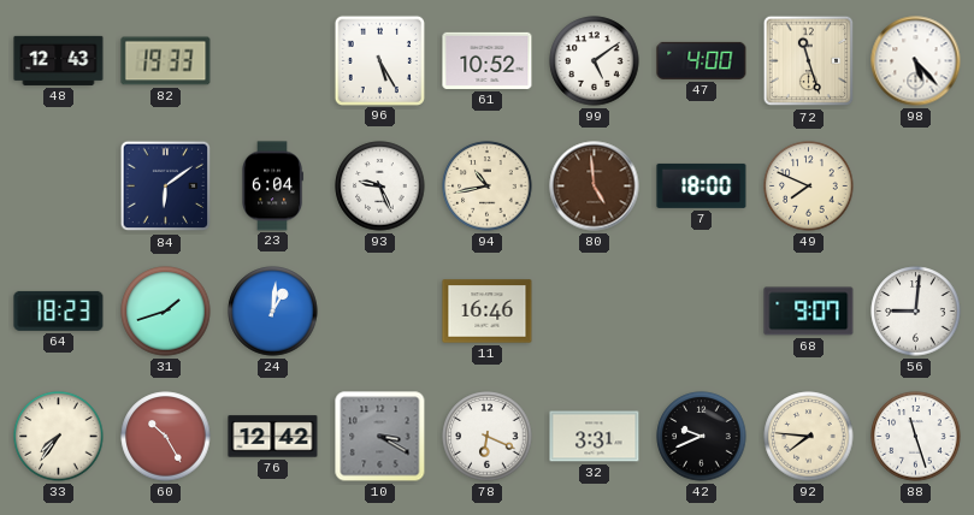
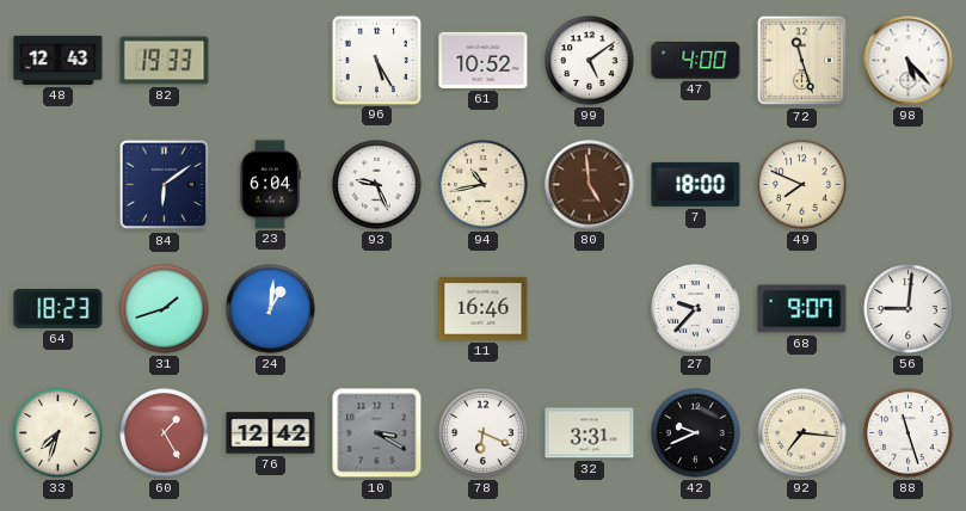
27: none -> 9:37 (696, 309)
33: 7:36 -> 7:33 (59, 433)
60: 10:25 -> 1:25 (165, 433)
92: 7:46 -> 7:16 (802, 433)
